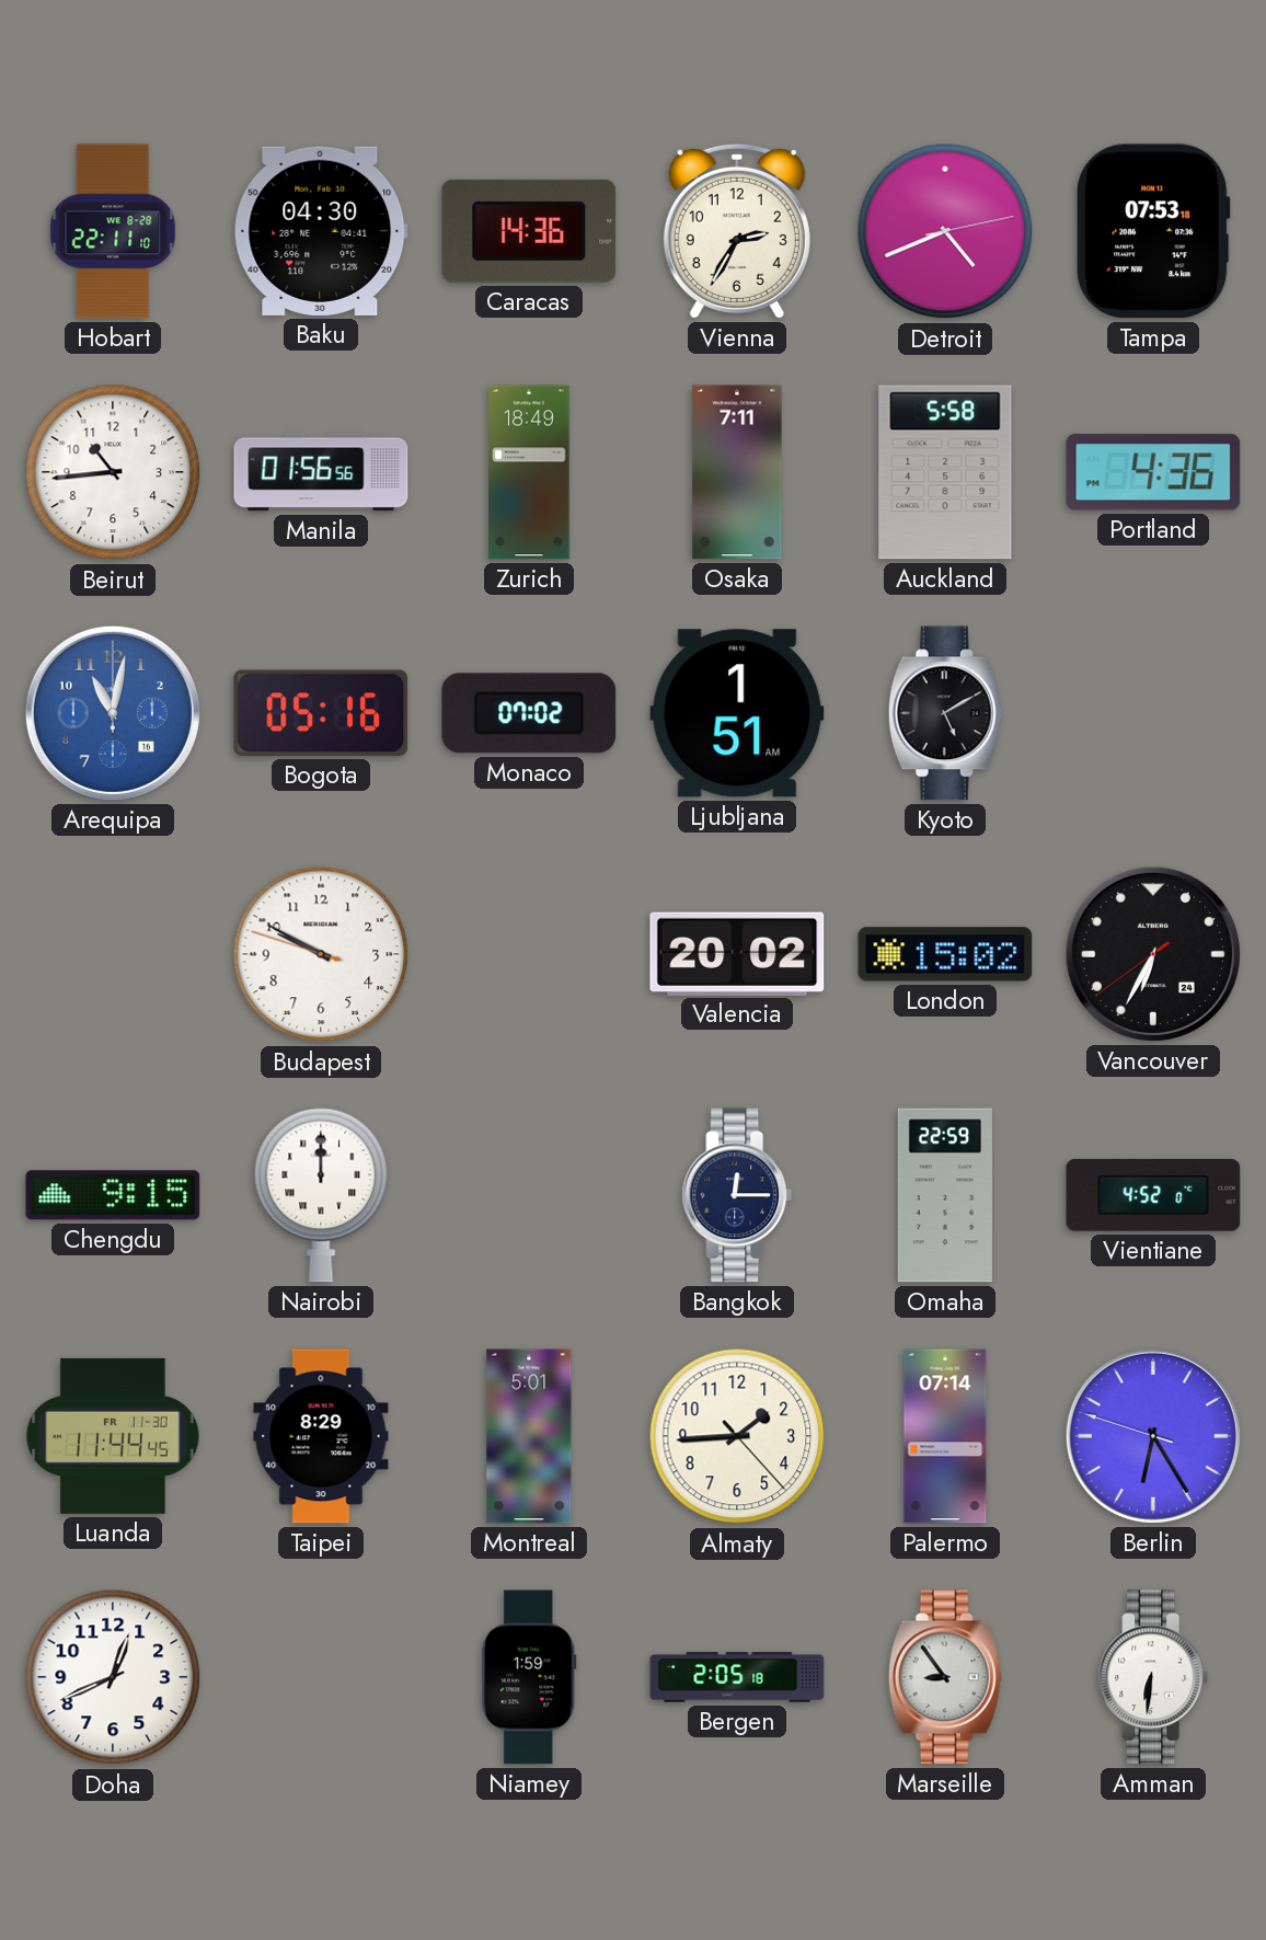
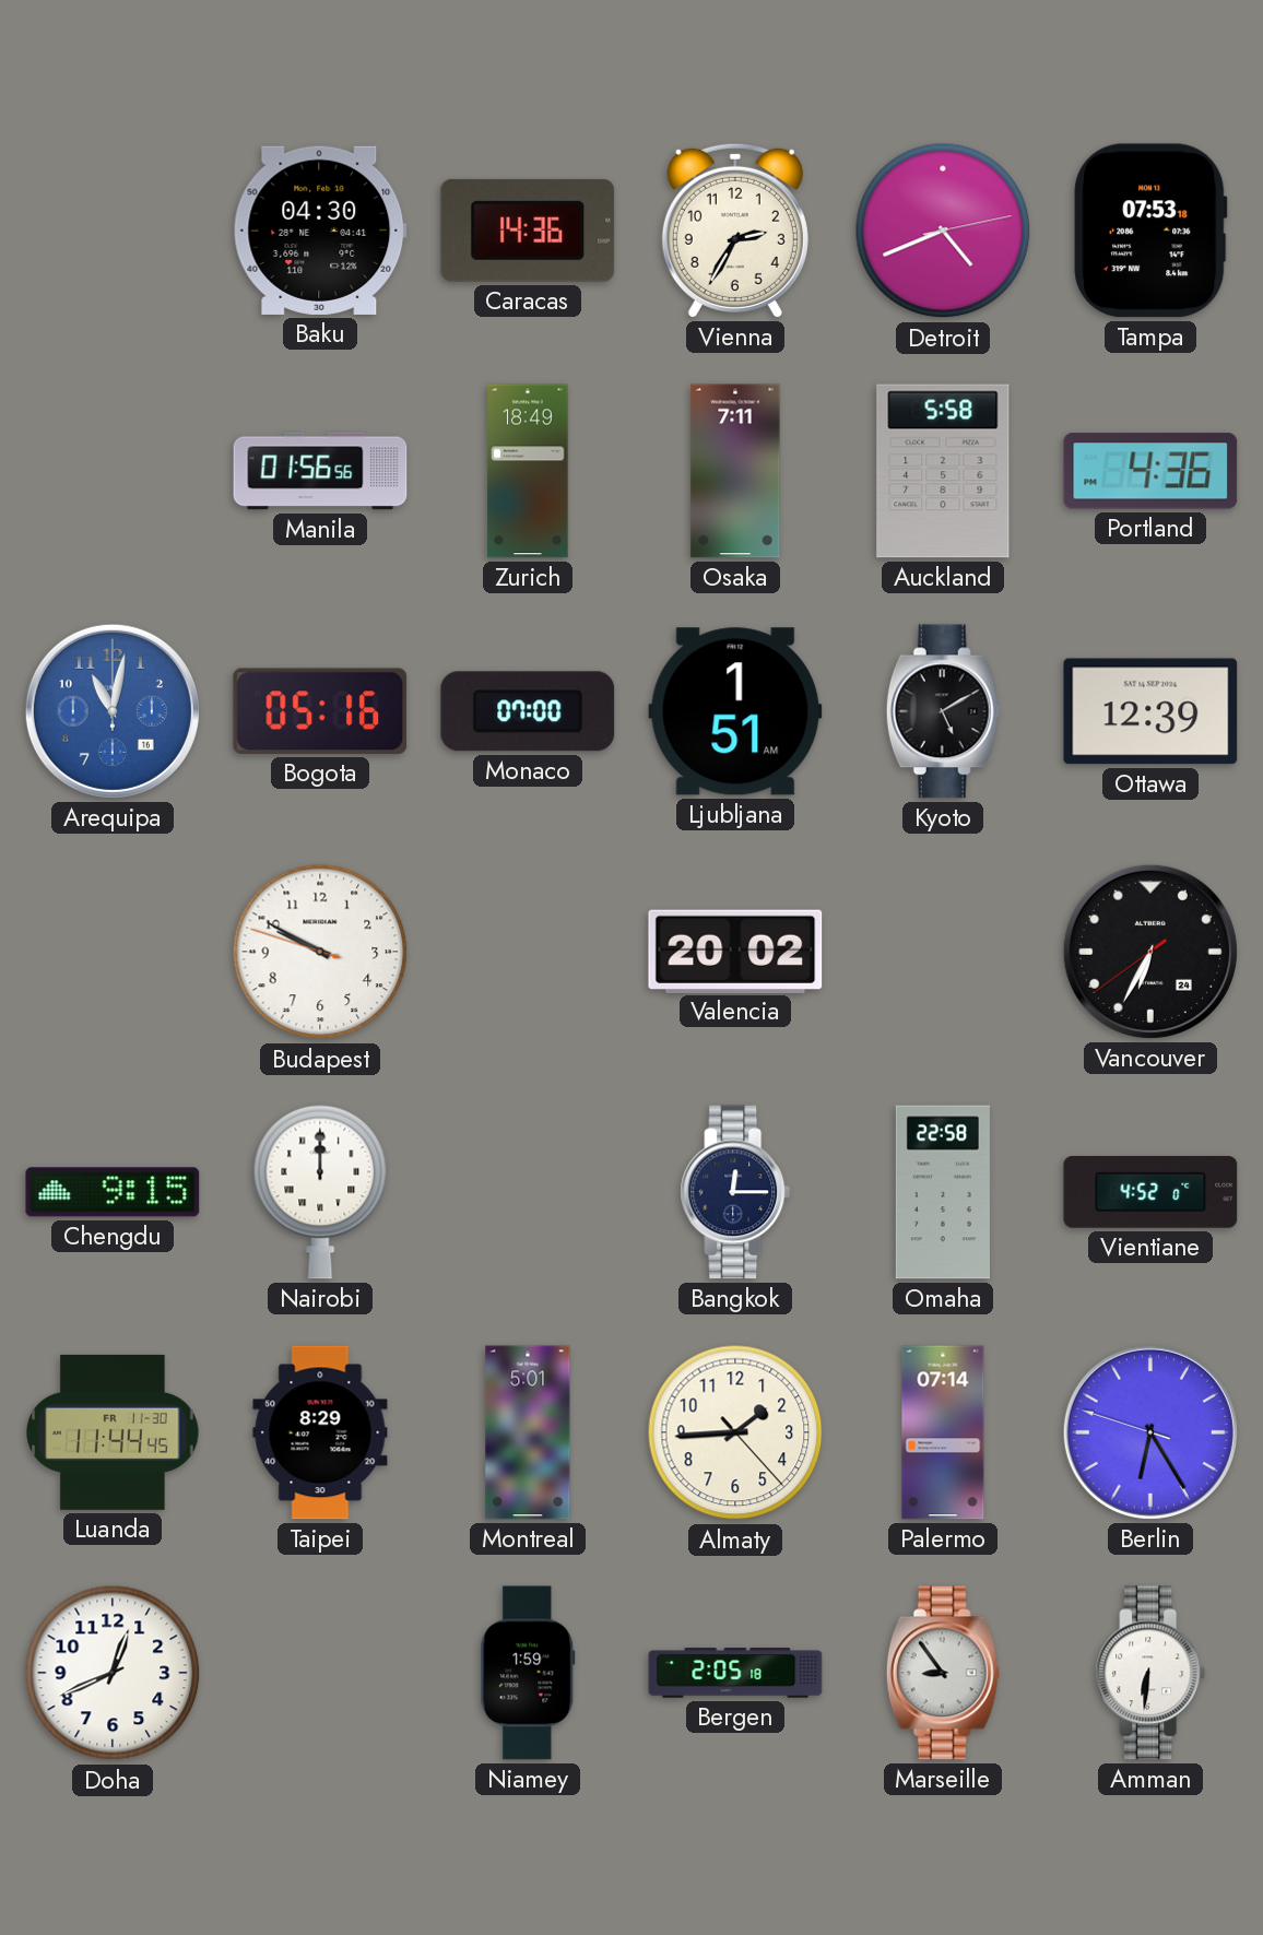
Hobart: 22:11 -> none (113, 231)
Beirut: 10:44 -> none (113, 472)
Monaco: 07:02 -> 07:00 (528, 711)
Ottawa: none -> 12:39 (1150, 711)
London: 15:02 -> none (945, 954)
Omaha: 22:59 -> 22:58 (943, 1192)
